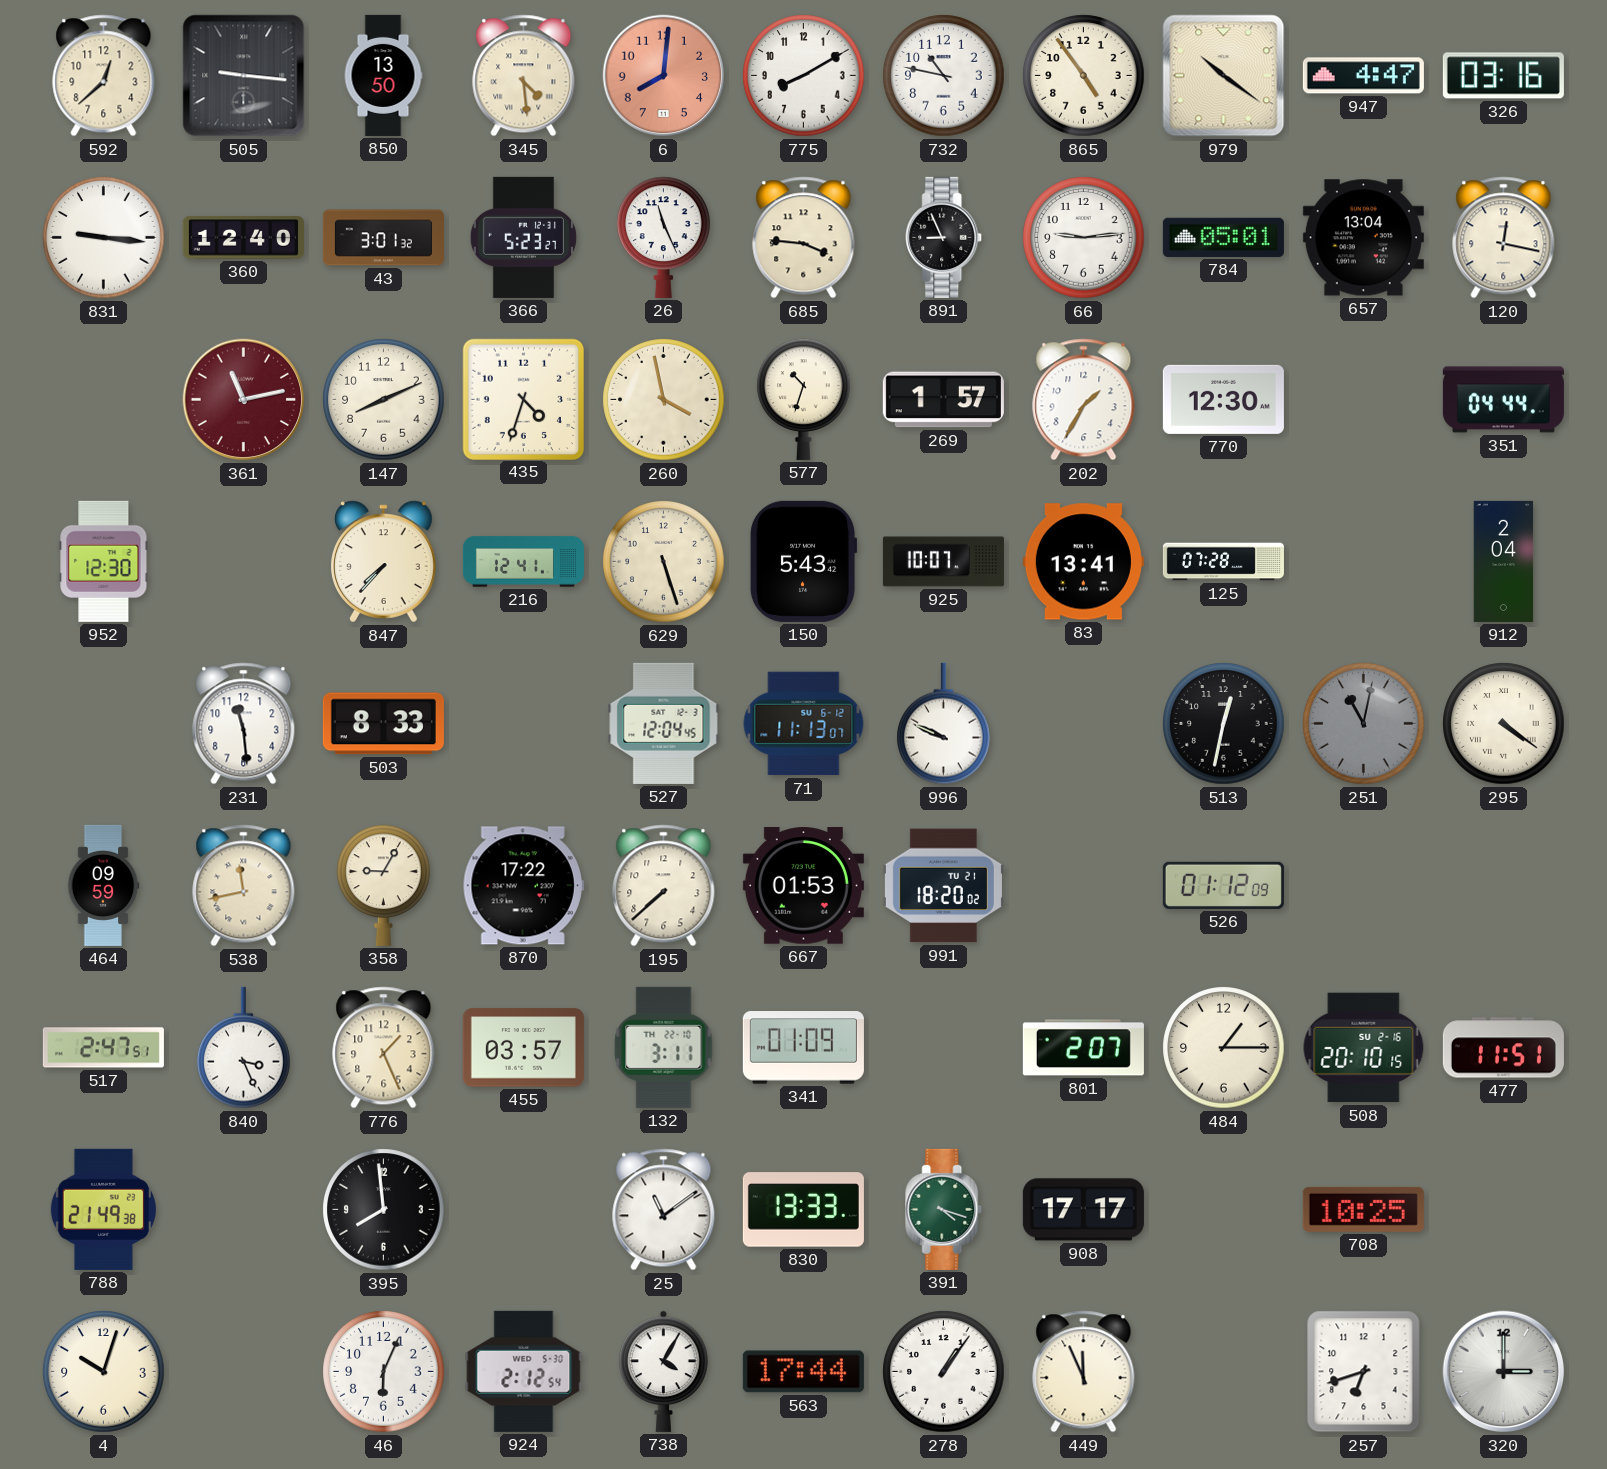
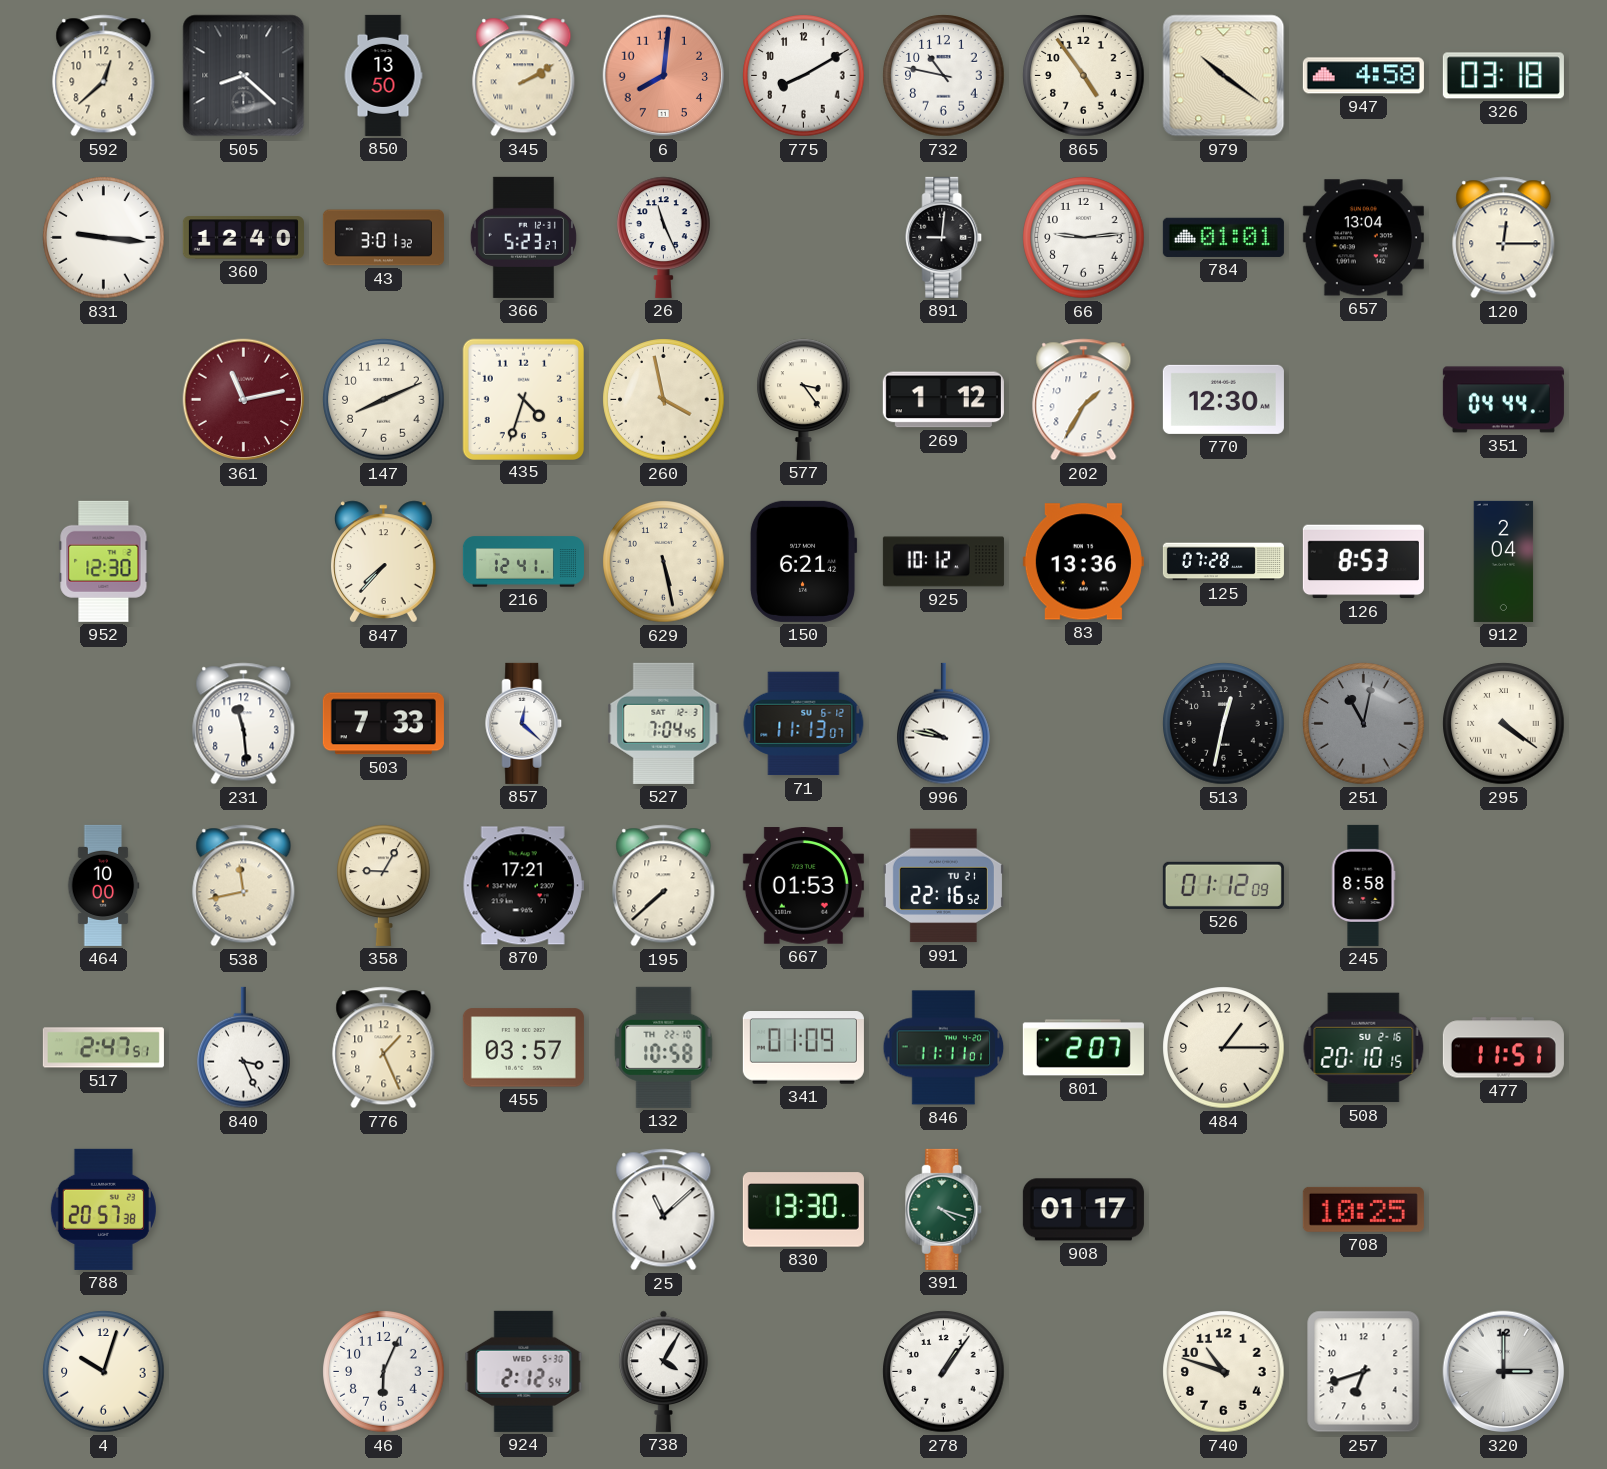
505: 9:16 -> 8:22 (244, 76)
345: 4:29 -> 2:10 (524, 76)
947: 4:47 -> 4:58 (1363, 76)
326: 03:16 -> 03:18 (1503, 76)
685: 3:46 -> none (804, 238)
891: 8:56 -> 9:01 (944, 237)
784: 05:01 -> 01:01 (1223, 237)
120: 12:17 -> 12:15 (1504, 238)
577: 10:33 -> 3:24 (804, 399)
269: 1:57 -> 1:12 (943, 400)
629: 5:27 -> 5:28 (664, 562)
150: 5:43 -> 6:21 (803, 561)
925: 10:07 -> 10:12 (943, 562)
83: 13:41 -> 13:36 (1083, 562)
126: none -> 8:53 (1363, 562)
503: 8:33 -> 7:33 (383, 724)
857: none -> 12:22 (524, 723)
527: 12:04 -> 7:04 (664, 723)
996: 9:49 -> 9:47 (944, 724)
464: 09:59 -> 10:00 (103, 885)
870: 17:22 -> 17:21 (523, 886)
991: 18:20 -> 22:16 (943, 886)
245: none -> 8:58 (1363, 885)
132: 3:11 -> 10:58 (664, 1047)
846: none -> 11:11 (944, 1048)
788: 21:49 -> 20:57 (103, 1209)
395: 7:59 -> none (384, 1210)
25: 11:09 -> 11:08 (664, 1210)
830: 13:33 -> 13:30 (803, 1210)
908: 17:17 -> 01:17 (1083, 1210)
563: 17:44 -> none (803, 1372)
449: 11:56 -> none (1084, 1372)
740: none -> 10:48 (1224, 1372)
